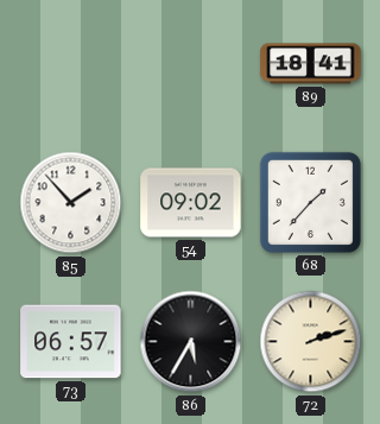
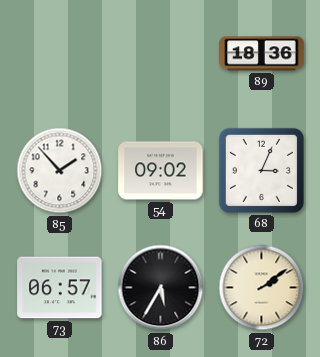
89: 18:41 -> 18:36 (262, 54)
68: 1:37 -> 3:04 (261, 170)
72: 2:12 -> 2:09 (262, 288)
